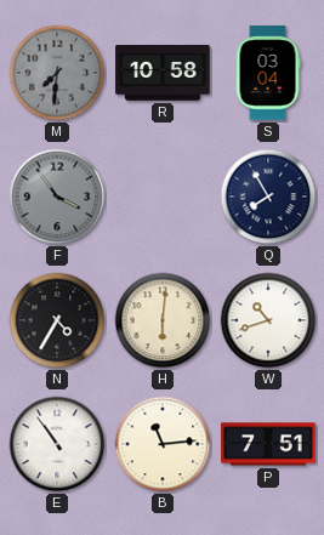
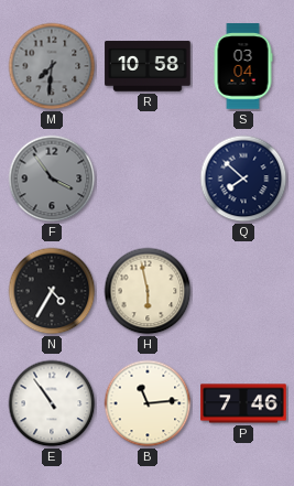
Q: 7:55 -> 7:52 (243, 179)
H: 6:01 -> 5:58 (148, 291)
W: 10:42 -> none (268, 320)
P: 7:51 -> 7:46 (243, 403)
